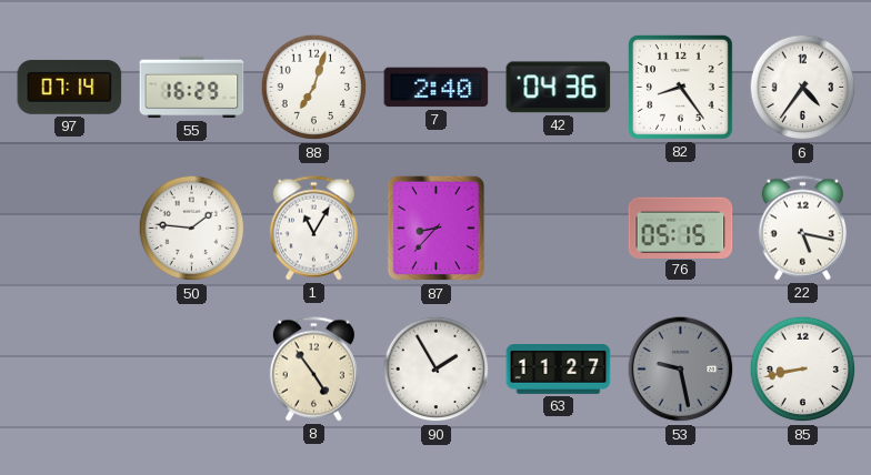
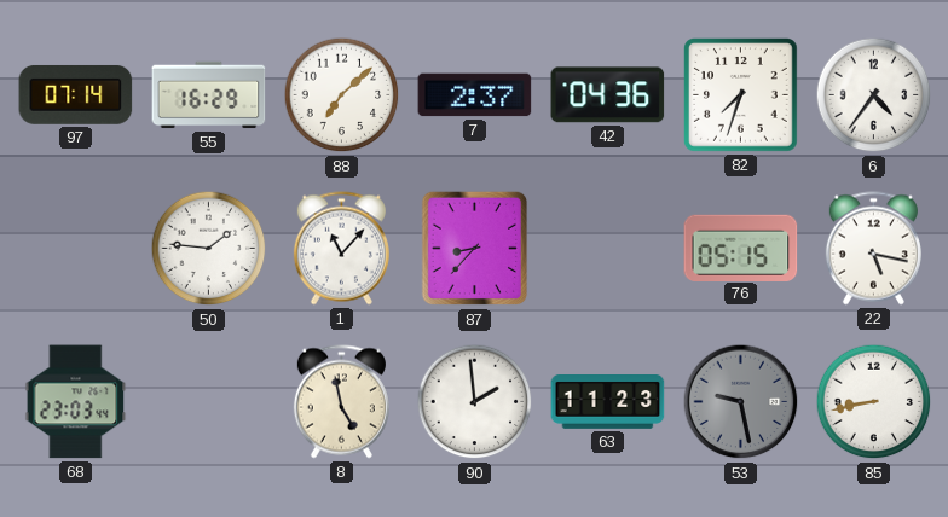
88: 7:03 -> 7:08 (342, 95)
7: 2:40 -> 2:37 (475, 95)
82: 8:24 -> 7:33 (741, 95)
1: 11:05 -> 11:07 (341, 249)
68: none -> 23:03 (76, 402)
8: 4:54 -> 4:58 (341, 402)
90: 1:55 -> 1:59 (475, 402)
63: 11:27 -> 11:23 (608, 402)
